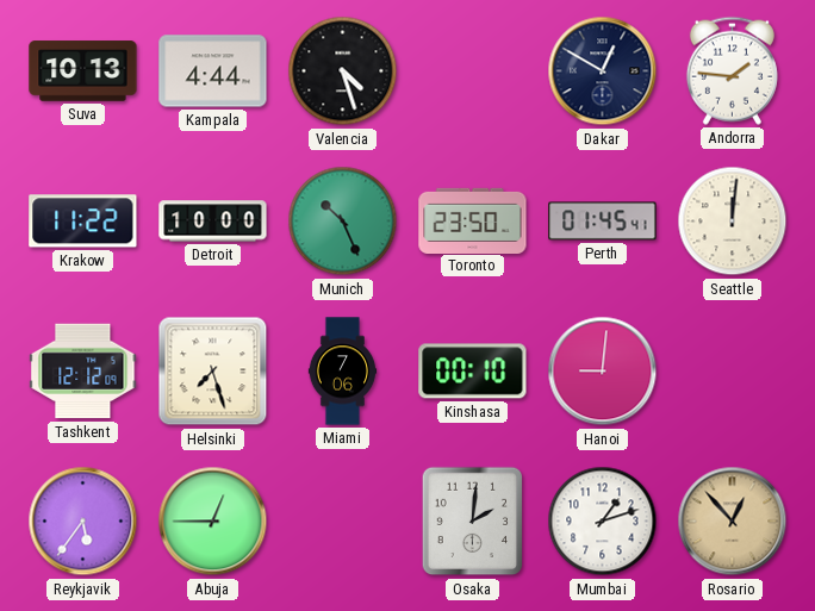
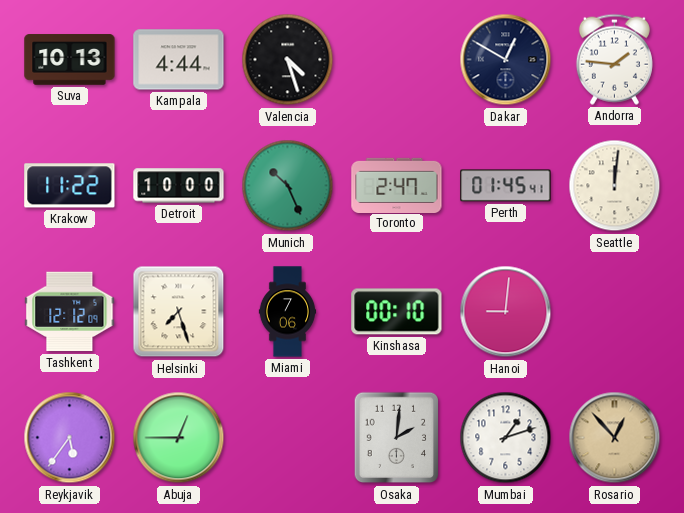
Toronto: 23:50 -> 2:47 (397, 185)
